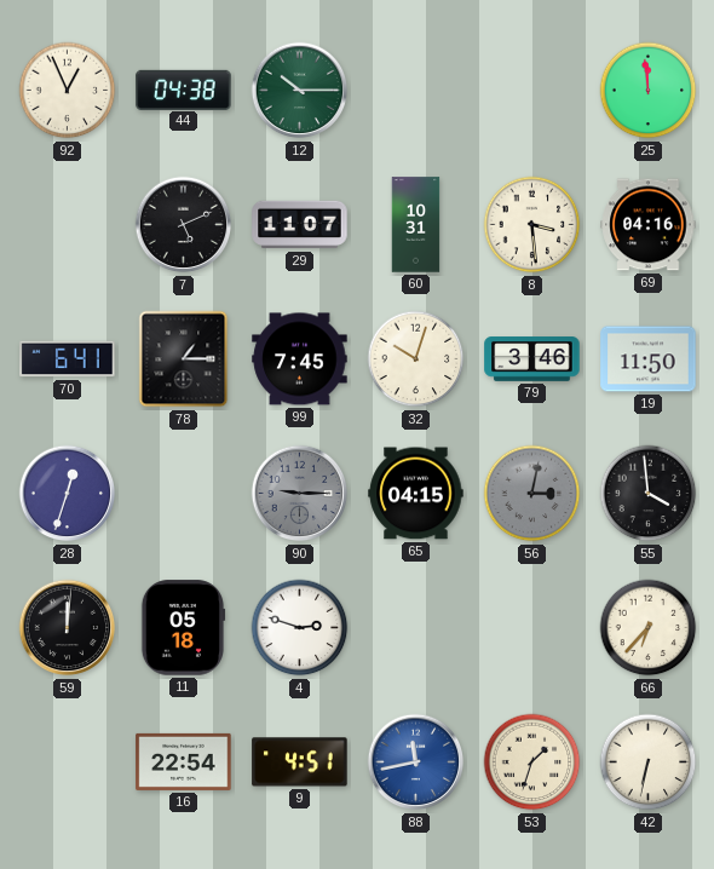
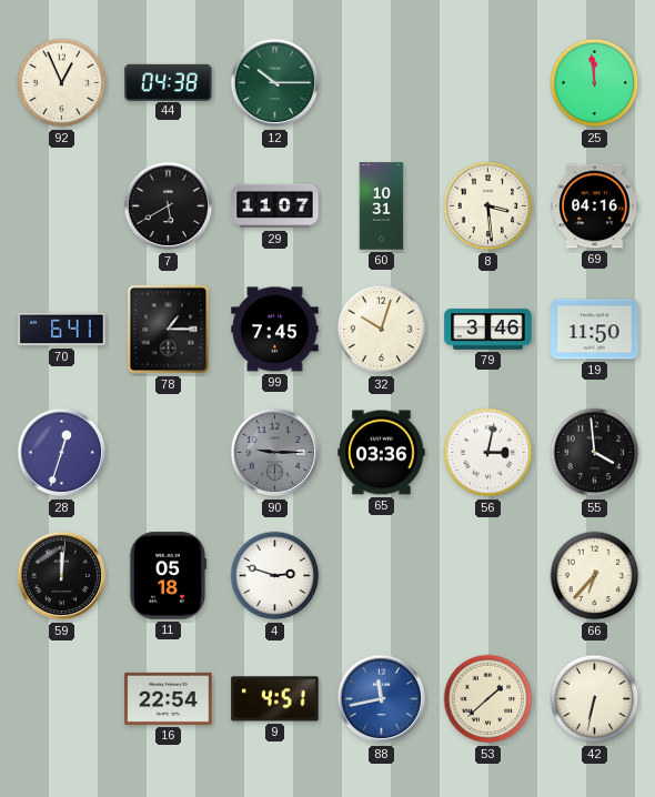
7: 5:11 -> 5:40 (169, 206)
65: 04:15 -> 03:36 (382, 453)
56 dial: grey -> white (488, 453)
53: 1:33 -> 1:38 (488, 699)
